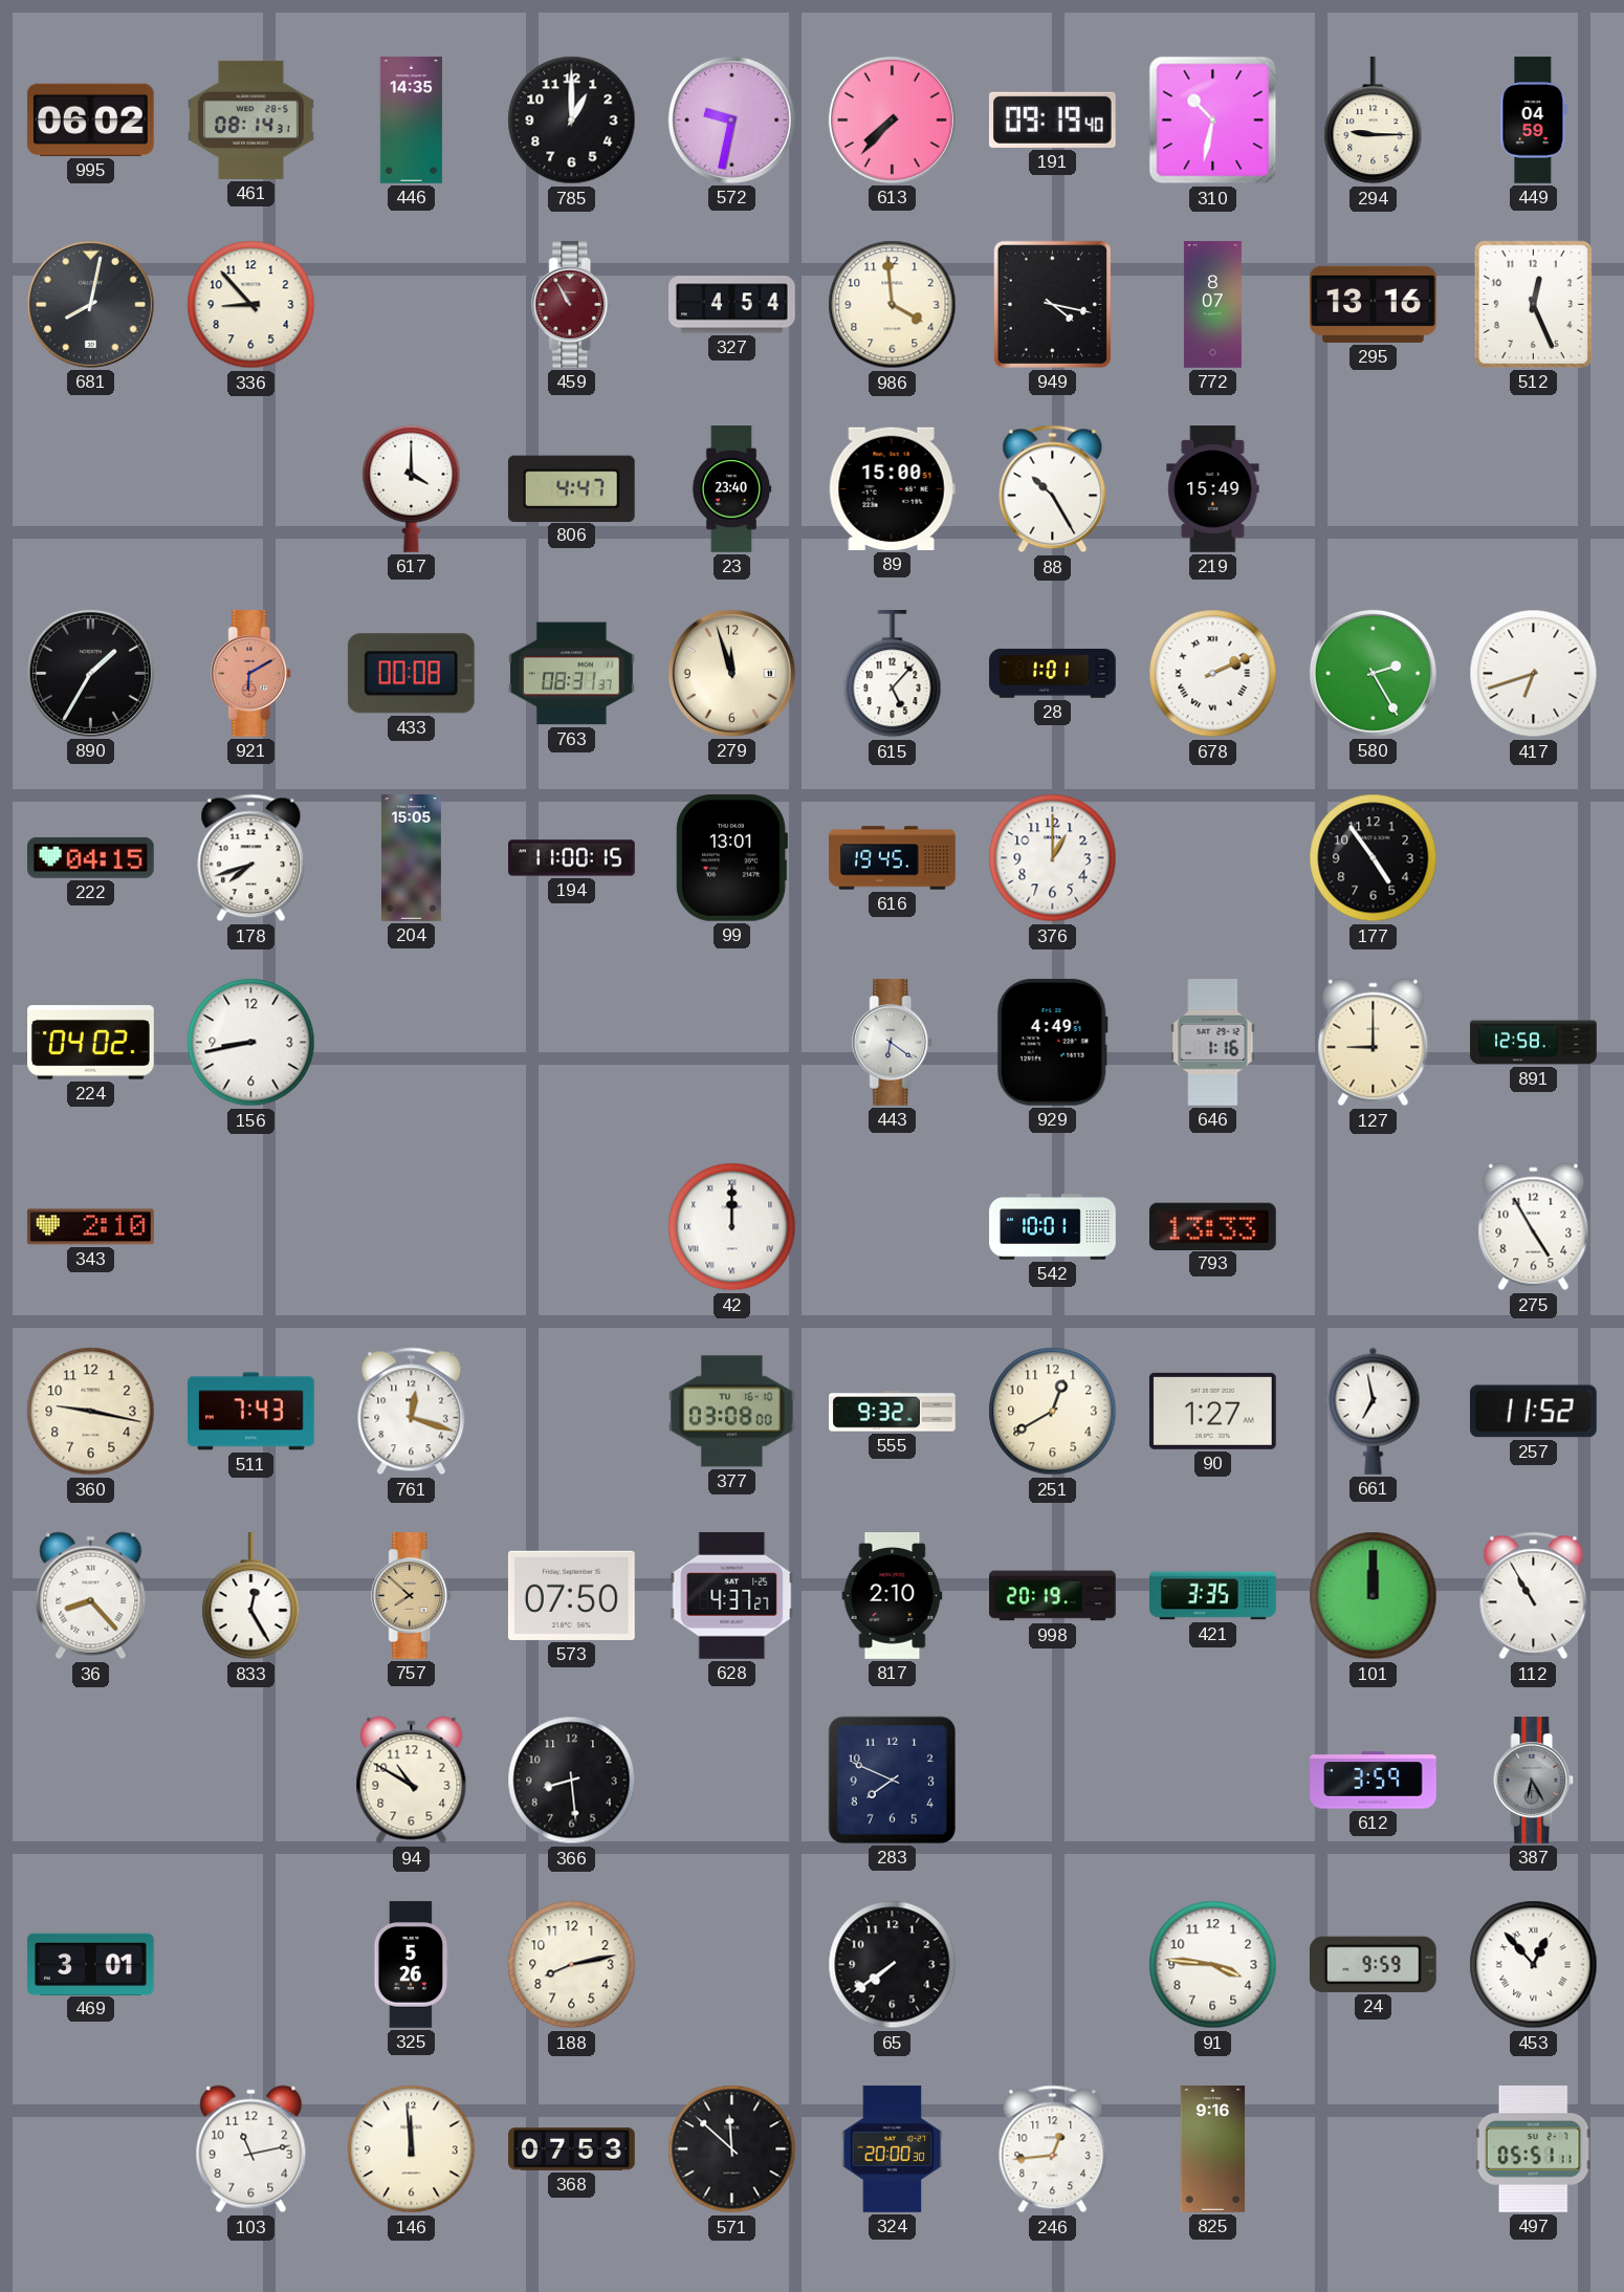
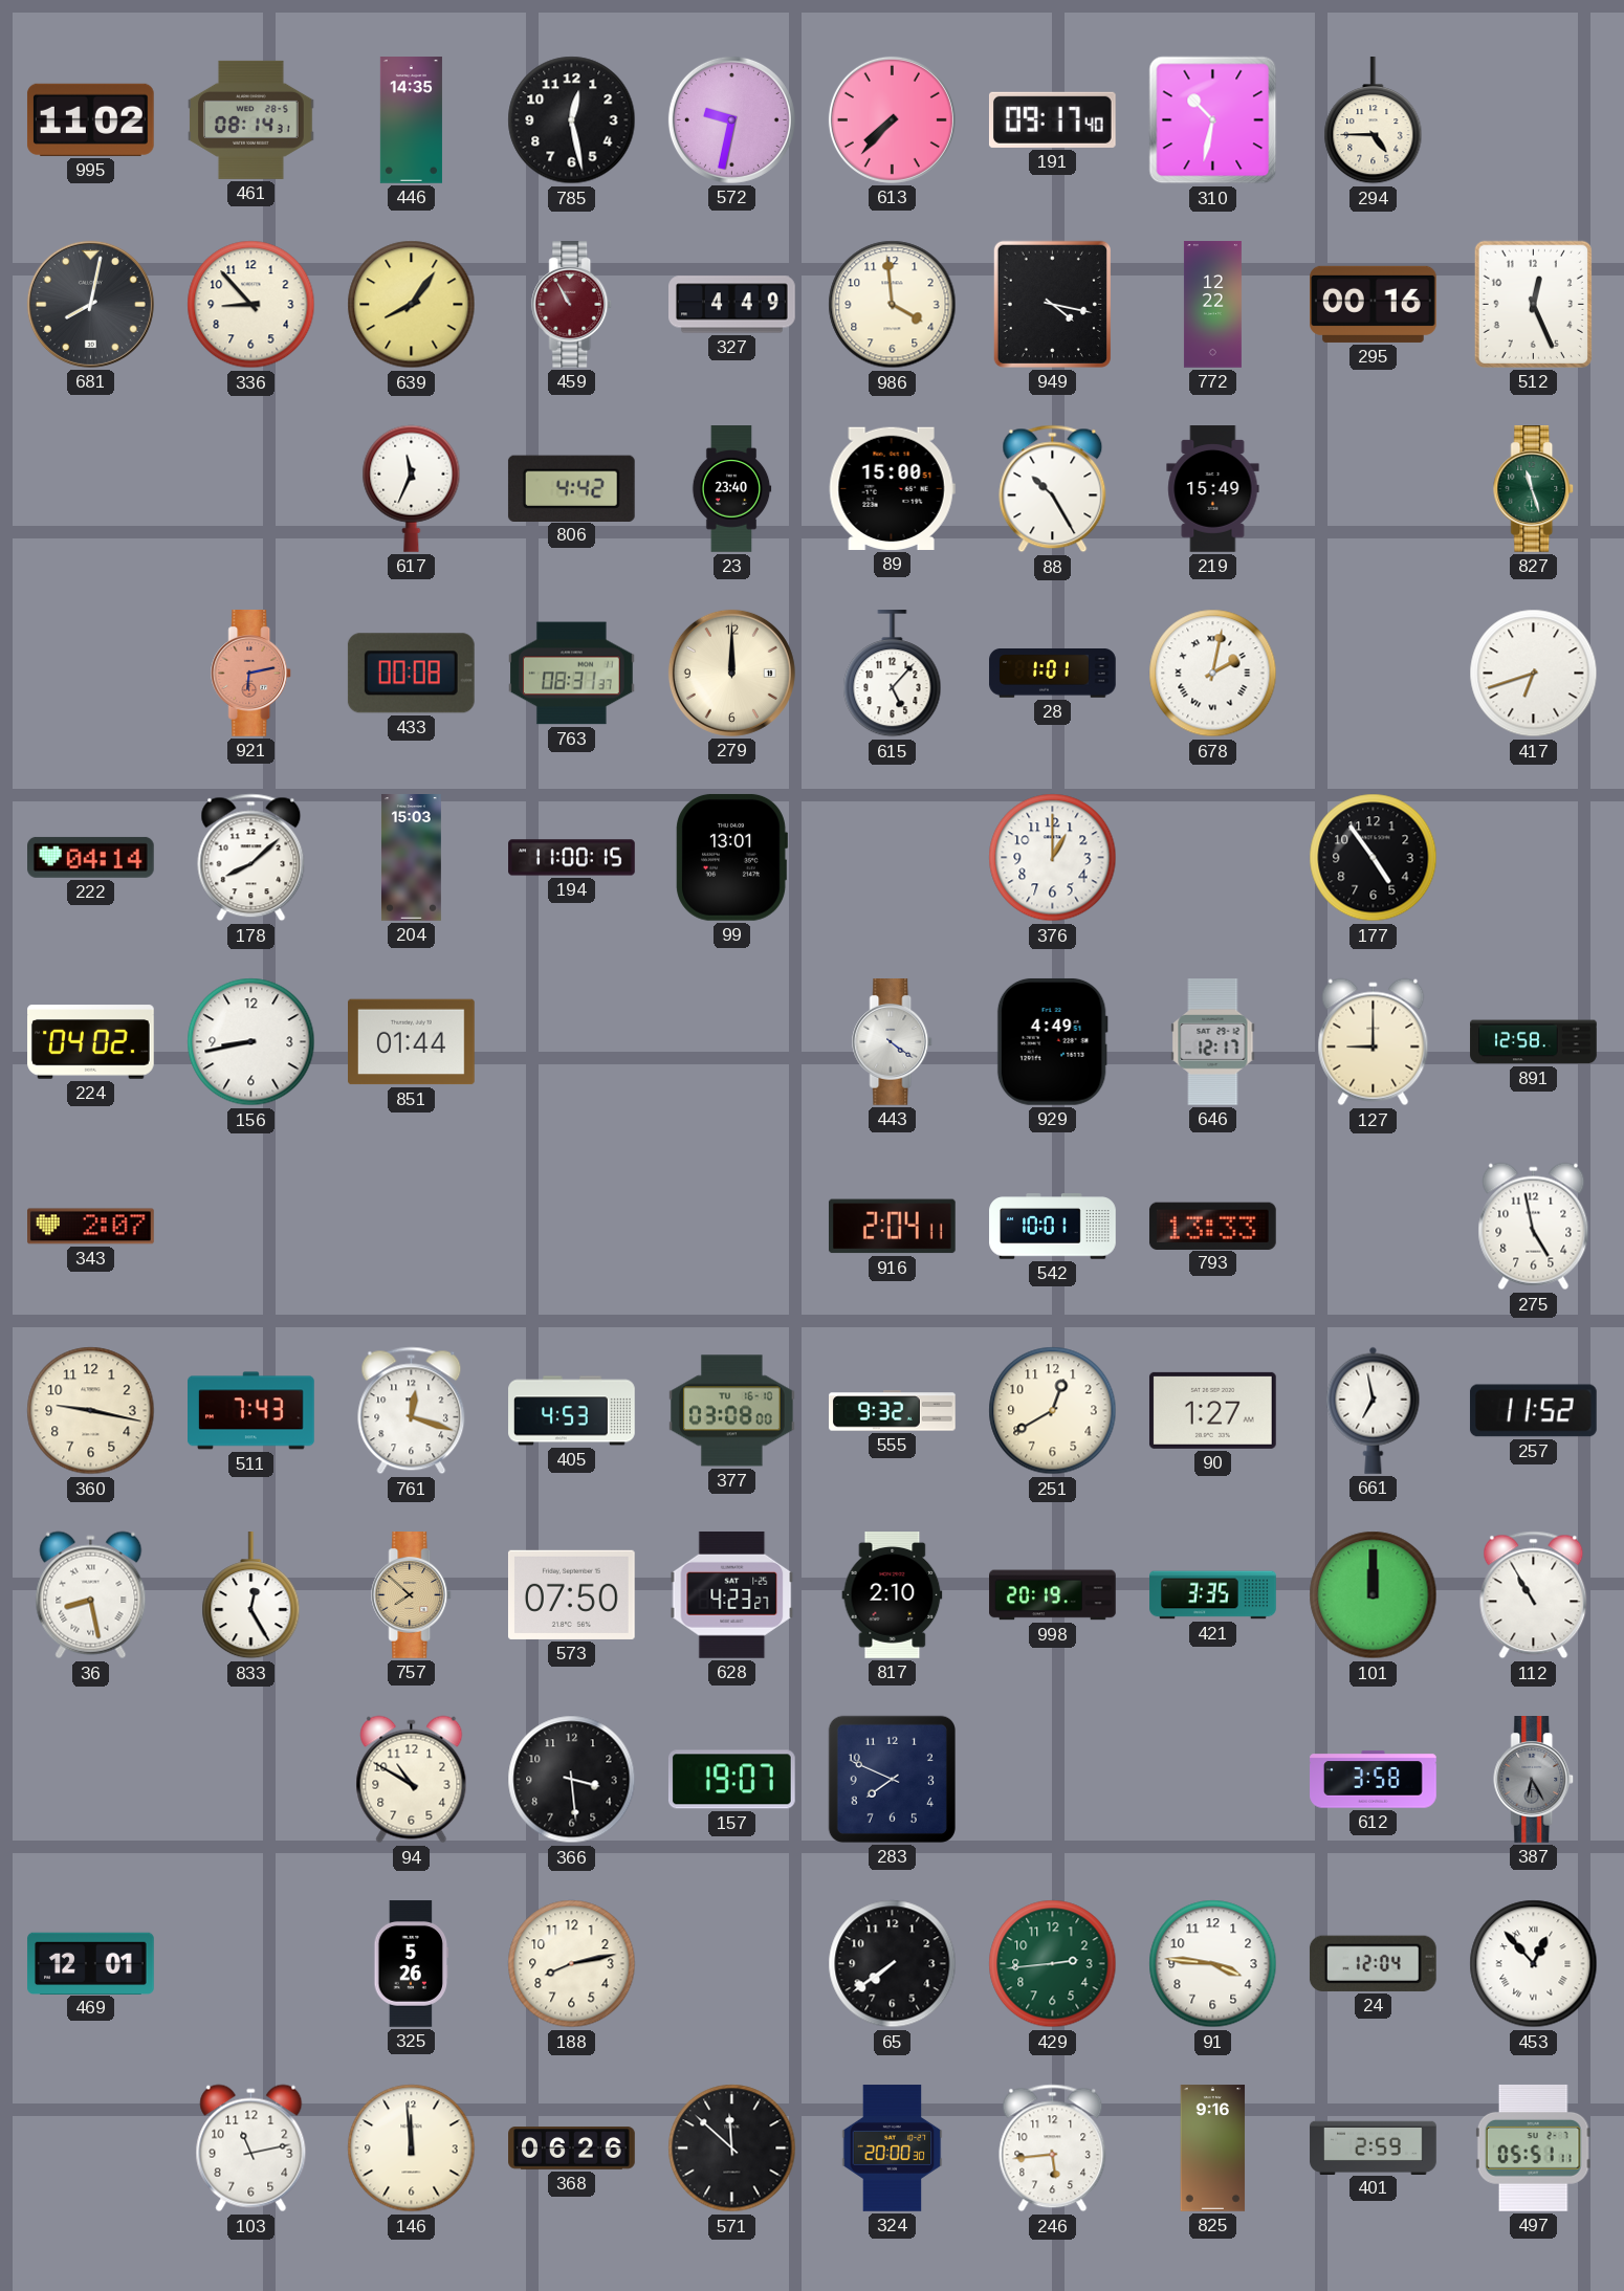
995: 06:02 -> 11:02 (90, 119)
785: 1:00 -> 12:28 (572, 120)
191: 09:19 -> 09:17 (1052, 119)
294: 9:15 -> 4:45 (1374, 122)
449: 04:59 -> none (1534, 121)
639: none -> 8:06 (412, 305)
327: 4:54 -> 4:49 (732, 305)
772: 8:07 -> 12:22 (1212, 305)
295: 13:16 -> 00:16 (1374, 304)
617: 4:00 -> 11:34 (412, 488)
806: 4:47 -> 4:42 (571, 488)
827: none -> 11:27 (1534, 489)
890: 1:35 -> none (90, 673)
921: 6:10 -> 6:13 (251, 674)
279: 11:57 -> 12:00 (731, 673)
678: 2:11 -> 2:02 (1213, 674)
580: 2:25 -> none (1373, 673)
222: 04:15 -> 04:14 (91, 857)
178: 7:42 -> 8:08 (251, 858)
204: 15:05 -> 15:03 (411, 858)
616: 19:45 -> none (893, 858)
851: none -> 01:44 (412, 1042)
443: 6:21 -> 4:21 (893, 1042)
646: 1:16 -> 12:17 (1213, 1042)
343: 2:10 -> 2:07 (91, 1227)
42: 12:00 -> none (732, 1227)
916: none -> 2:04 (892, 1227)
275: 4:55 -> 4:58 (1534, 1227)
405: none -> 4:53 (572, 1411)
36: 8:23 -> 8:28 (91, 1595)
628: 4:37 -> 4:23 (732, 1594)
366: 8:29 -> 3:29 (572, 1780)
157: none -> 19:07 (731, 1780)
612: 3:59 -> 3:58 (1374, 1780)
469: 3:01 -> 12:01 (91, 1963)
429: none -> 2:44 (1053, 1964)
24: 9:59 -> 12:04 (1373, 1963)
368: 07:53 -> 06:26 (572, 2149)
246: 12:44 -> 5:44 (1053, 2149)
401: none -> 2:59 (1374, 2147)
